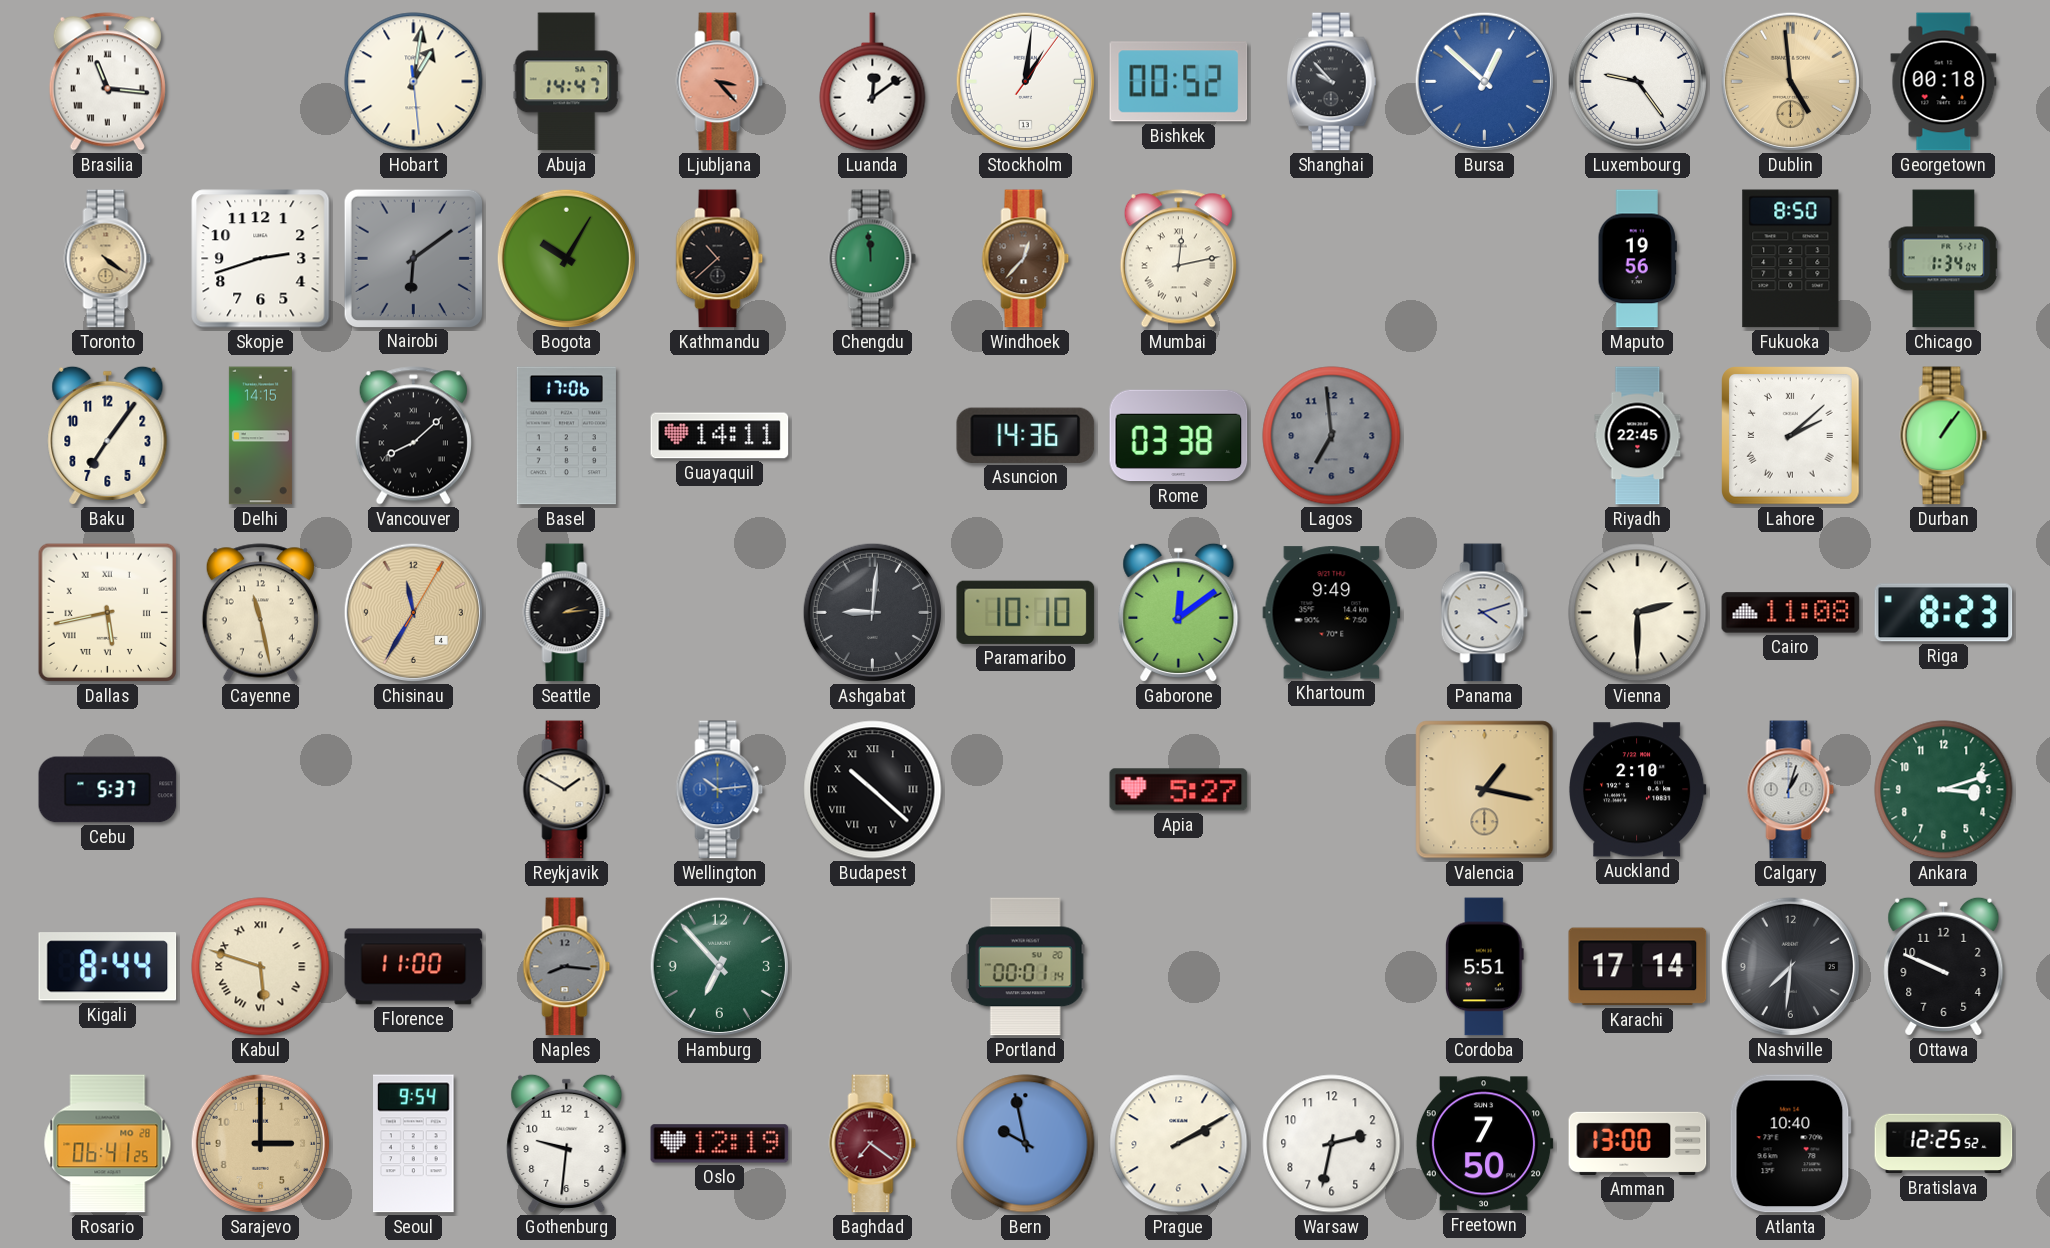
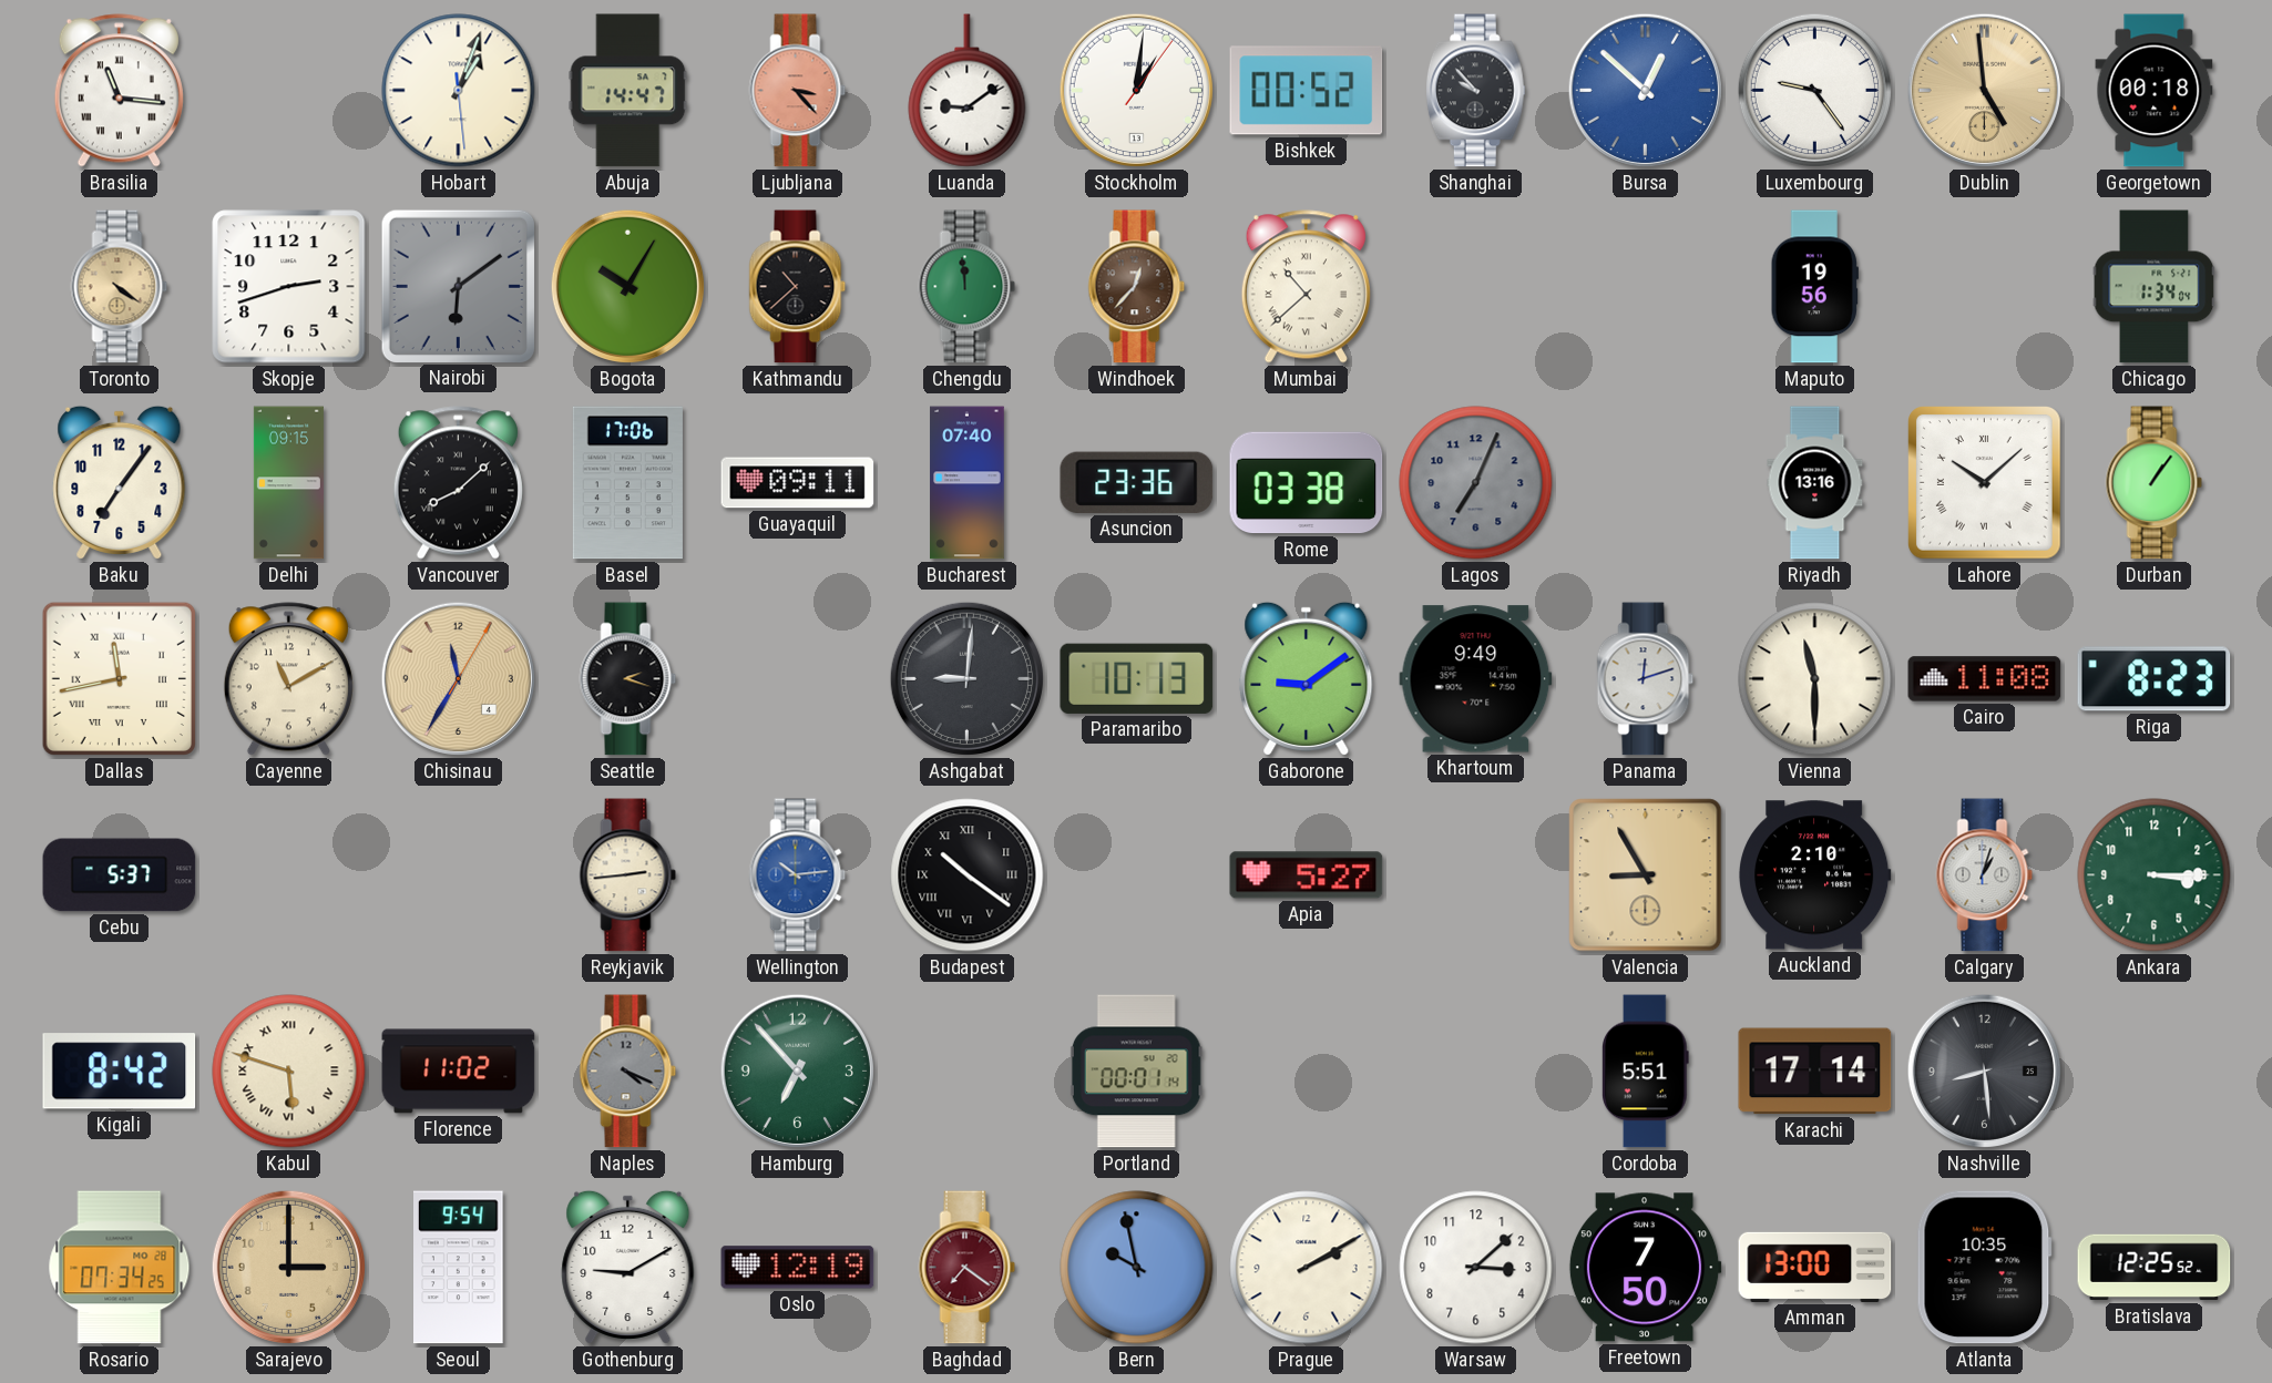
Hobart: 1:01 -> 1:03 (459, 91)
Luanda: 12:09 -> 9:09 (968, 91)
Mumbai: 12:13 -> 10:38 (1306, 287)
Fukuoka: 8:50 -> none (1791, 259)
Delhi: 14:15 -> 09:15 (288, 483)
Guayaquil: 14:11 -> 09:11 (798, 483)
Bucharest: none -> 07:40 (968, 483)
Asuncion: 14:36 -> 23:36 (1137, 482)
Lagos: 6:59 -> 7:04 (1476, 483)
Riyadh: 22:45 -> 13:16 (1815, 483)
Lahore: 2:08 -> 10:08 (1985, 483)
Dallas: 5:43 -> 11:43 (119, 678)
Cayenne: 11:28 -> 11:10 (288, 679)
Seattle: 2:14 -> 2:18 (628, 679)
Paramaribo: 10:10 -> 10:13 (1137, 678)
Gaborone: 12:09 -> 9:09 (1307, 678)
Panama: 4:12 -> 12:12 (1646, 679)
Vienna: 2:30 -> 11:30 (1815, 679)
Reykjavik: 1:50 -> 2:44 (628, 875)
Budapest: 10:22 -> 10:21 (968, 875)
Valencia: 1:17 -> 8:55 (1646, 875)
Ankara: 3:12 -> 3:15 (2155, 875)
Kigali: 8:44 -> 8:42 (120, 1072)
Florence: 11:00 -> 11:02 (459, 1072)
Naples: 8:16 -> 4:19 (628, 1072)
Nashville: 7:31 -> 8:29 (1984, 1070)
Ottawa: 9:49 -> none (1944, 966)
Rosario: 06:41 -> 07:34 (120, 1268)
Gothenburg: 9:31 -> 9:10 (628, 1267)
Warsaw: 2:32 -> 3:08 (1476, 1268)
Atlanta: 10:40 -> 10:35 (1984, 1268)
